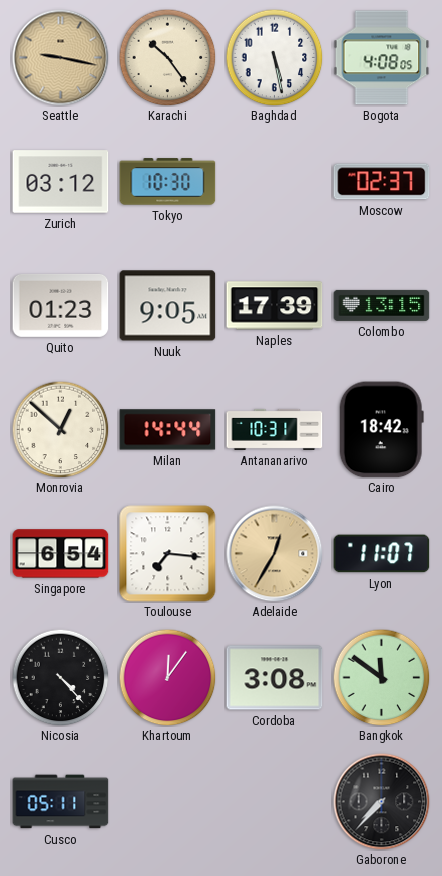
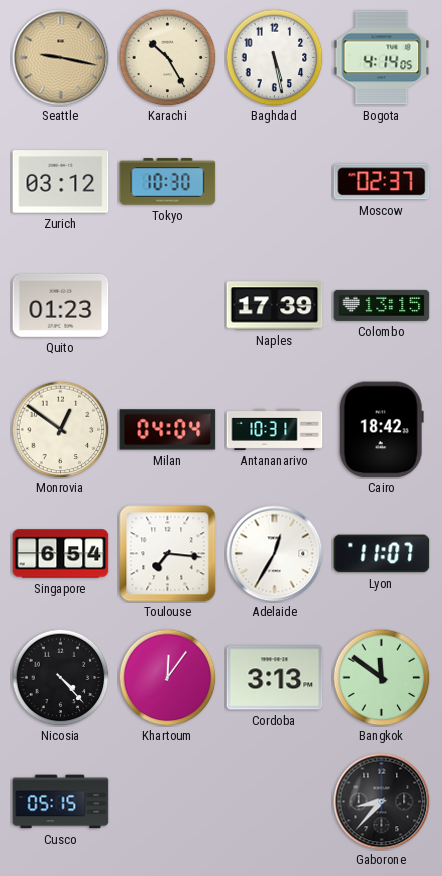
Karachi: 10:24 -> 10:25 (167, 57)
Bogota: 4:08 -> 4:14 (382, 58)
Nuuk: 9:05 -> none (168, 306)
Monrovia: 12:52 -> 12:51 (60, 429)
Milan: 14:44 -> 04:04 (168, 430)
Adelaide dial: champagne -> white (275, 554)
Cordoba: 3:08 -> 3:13 (275, 678)
Cusco: 05:11 -> 05:15 (61, 802)
Gaborone: 7:37 -> 8:37 (382, 802)
